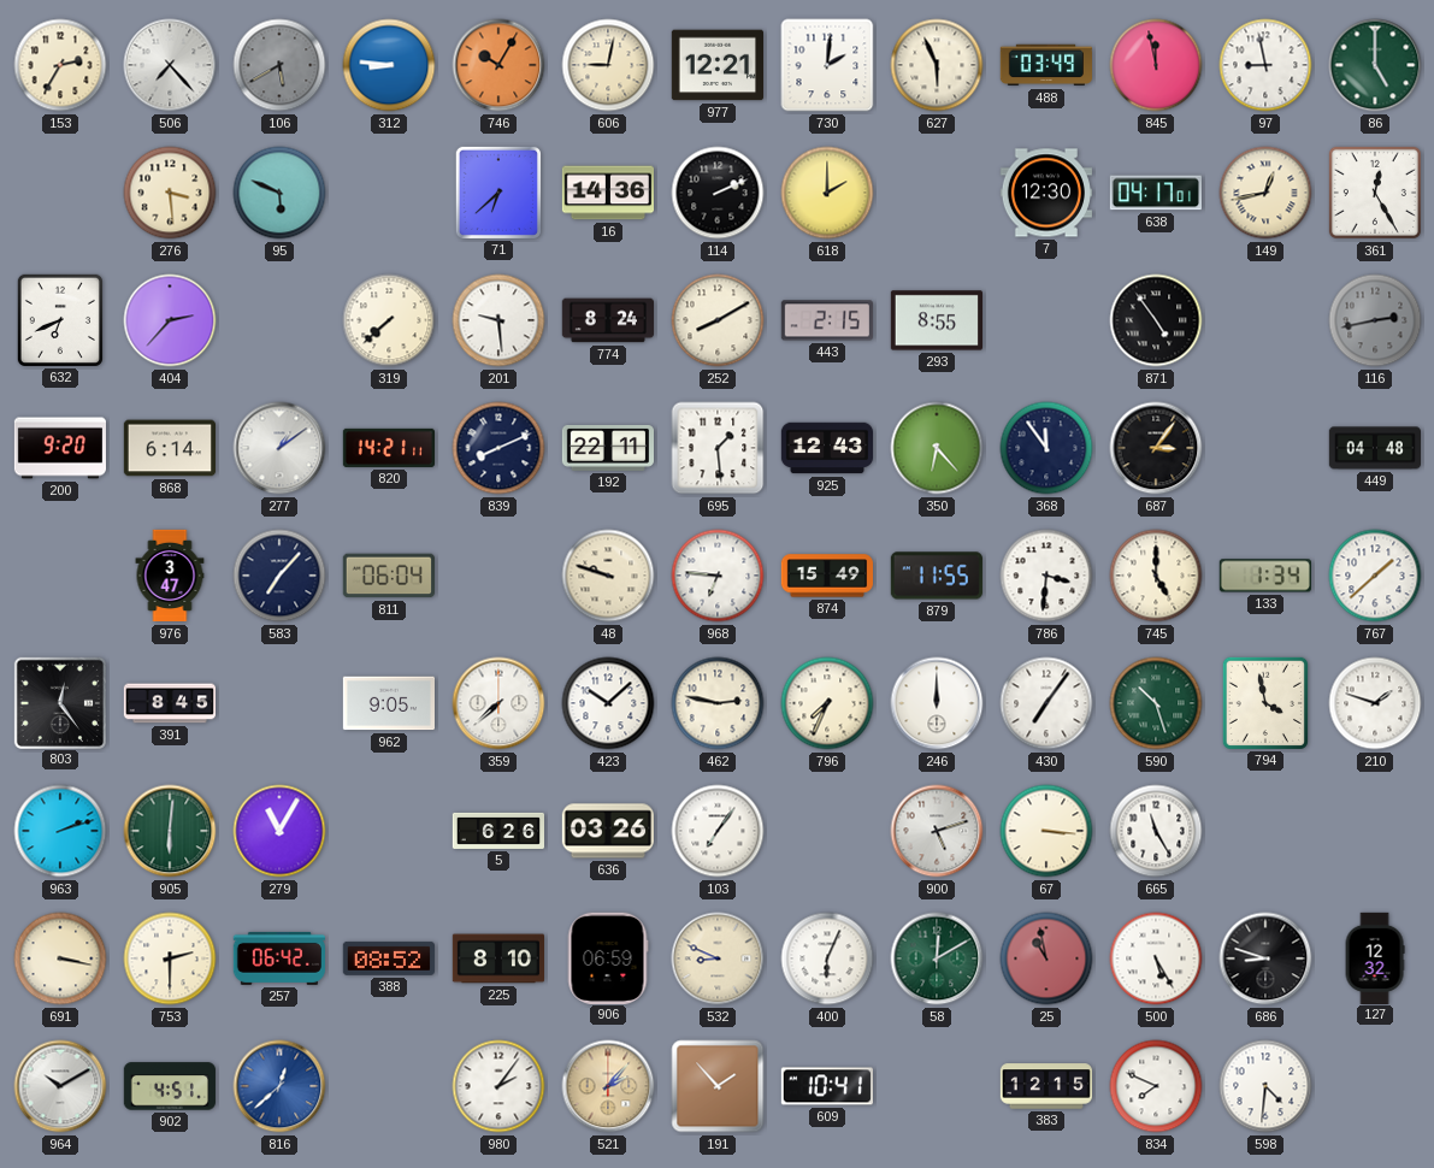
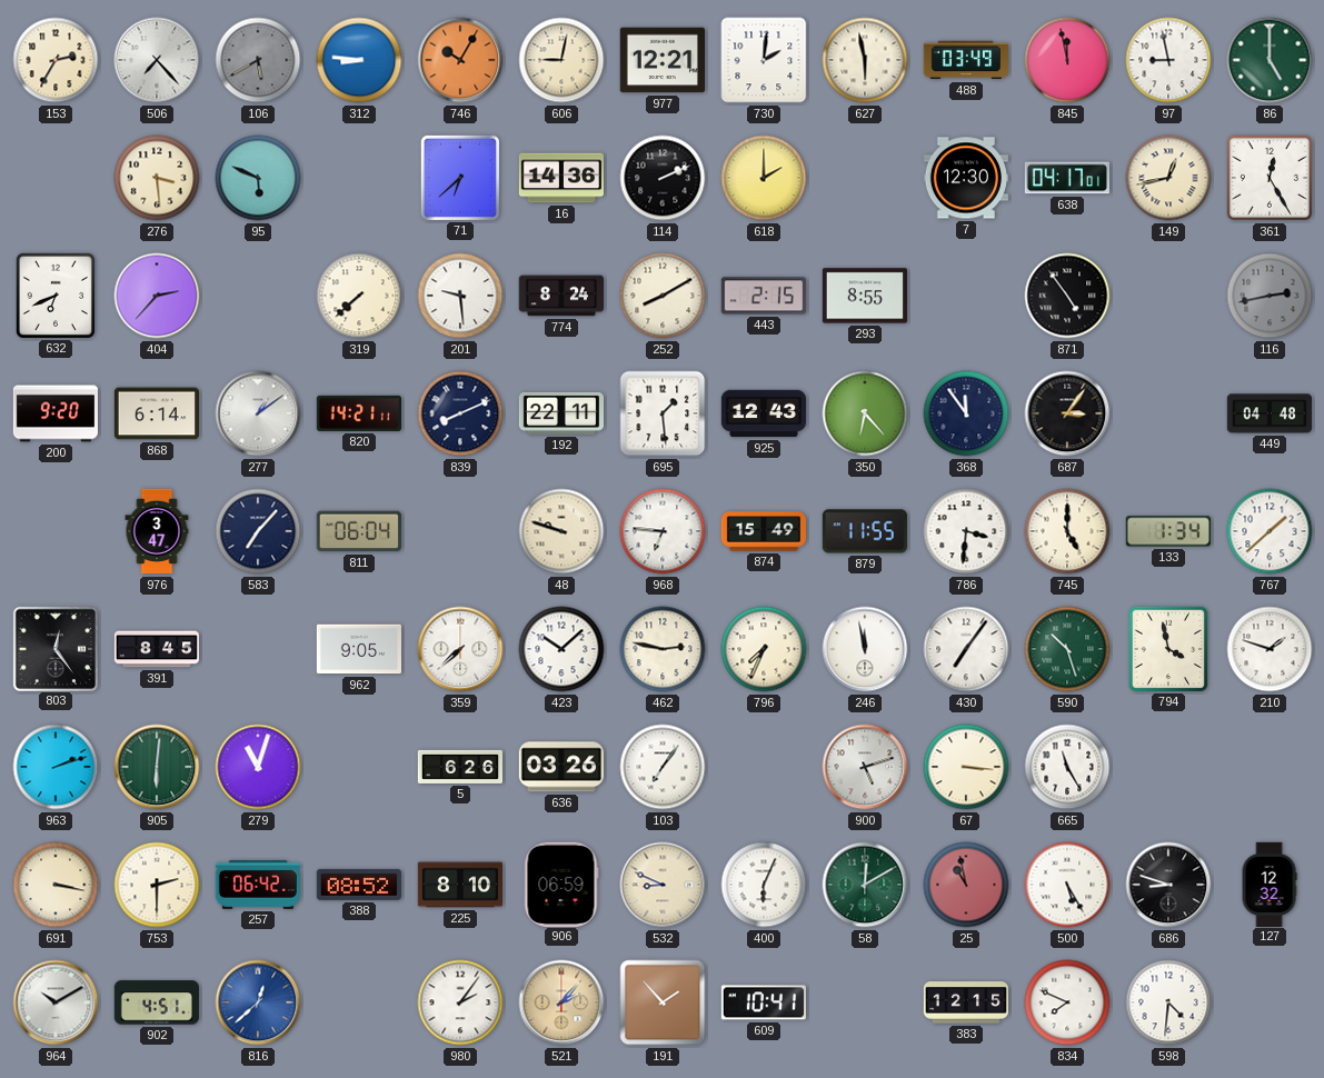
627: 5:56 -> 5:58 (865, 60)
246: 12:00 -> 11:58 (865, 649)
279: 11:05 -> 11:03 (258, 767)
